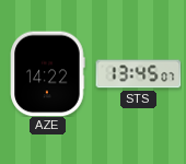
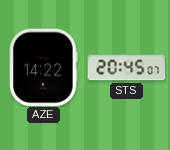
STS: 13:45 -> 20:45 (126, 68)
